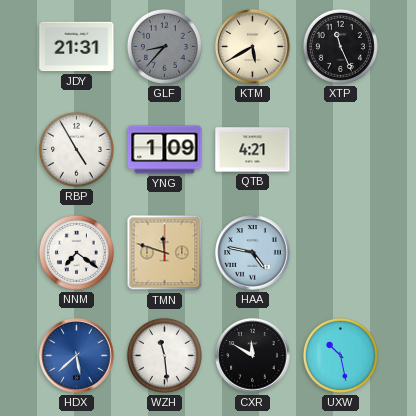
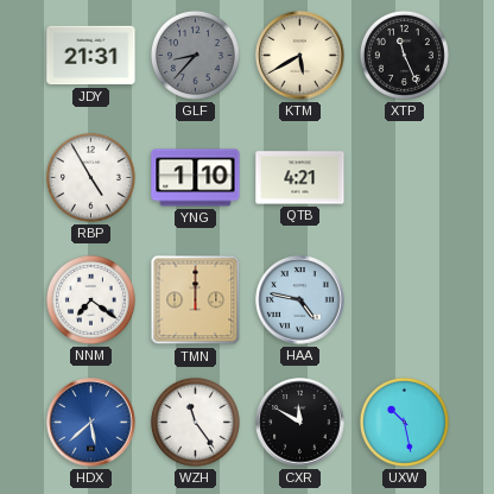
YNG: 1:09 -> 1:10 (196, 178)
TMN: 11:48 -> 12:00 (196, 300)
WZH: 11:29 -> 11:24 (195, 422)
